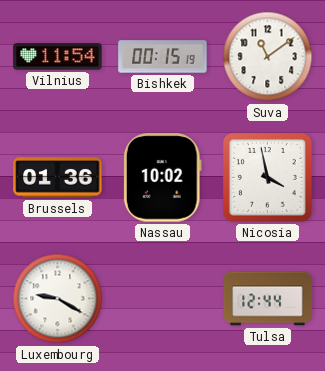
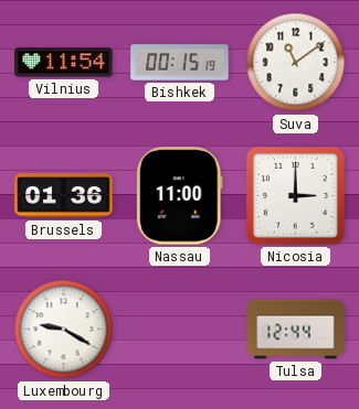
Nassau: 10:02 -> 11:00 (179, 196)
Nicosia: 3:58 -> 3:00 (295, 195)
